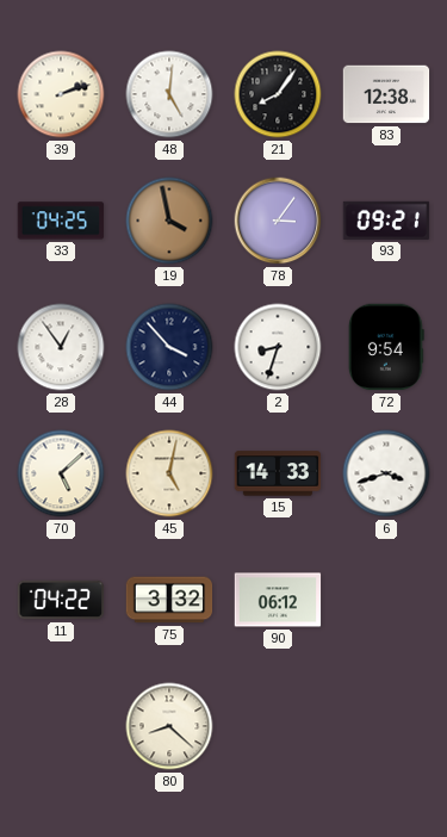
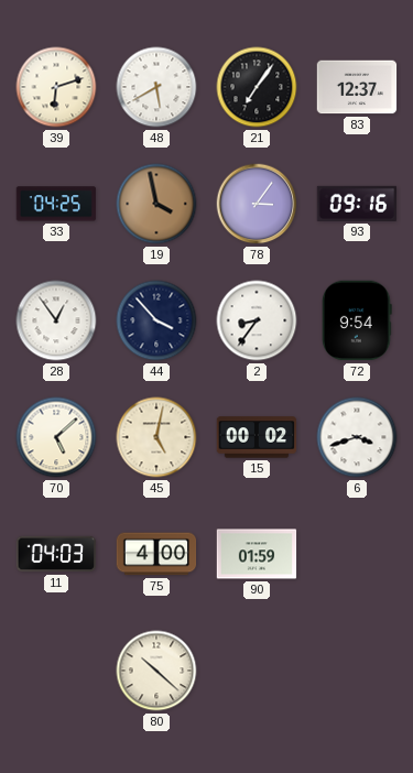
39: 2:12 -> 6:12 (56, 87)
48: 5:01 -> 5:40 (156, 87)
21: 8:06 -> 7:06 (257, 87)
83: 12:38 -> 12:37 (357, 87)
93: 09:21 -> 09:16 (357, 204)
2: 8:33 -> 8:36 (257, 320)
15: 14:33 -> 00:02 (257, 437)
11: 04:22 -> 04:03 (56, 554)
75: 3:32 -> 4:00 (156, 554)
90: 06:12 -> 01:59 (257, 554)
80: 8:22 -> 10:22 (156, 671)
